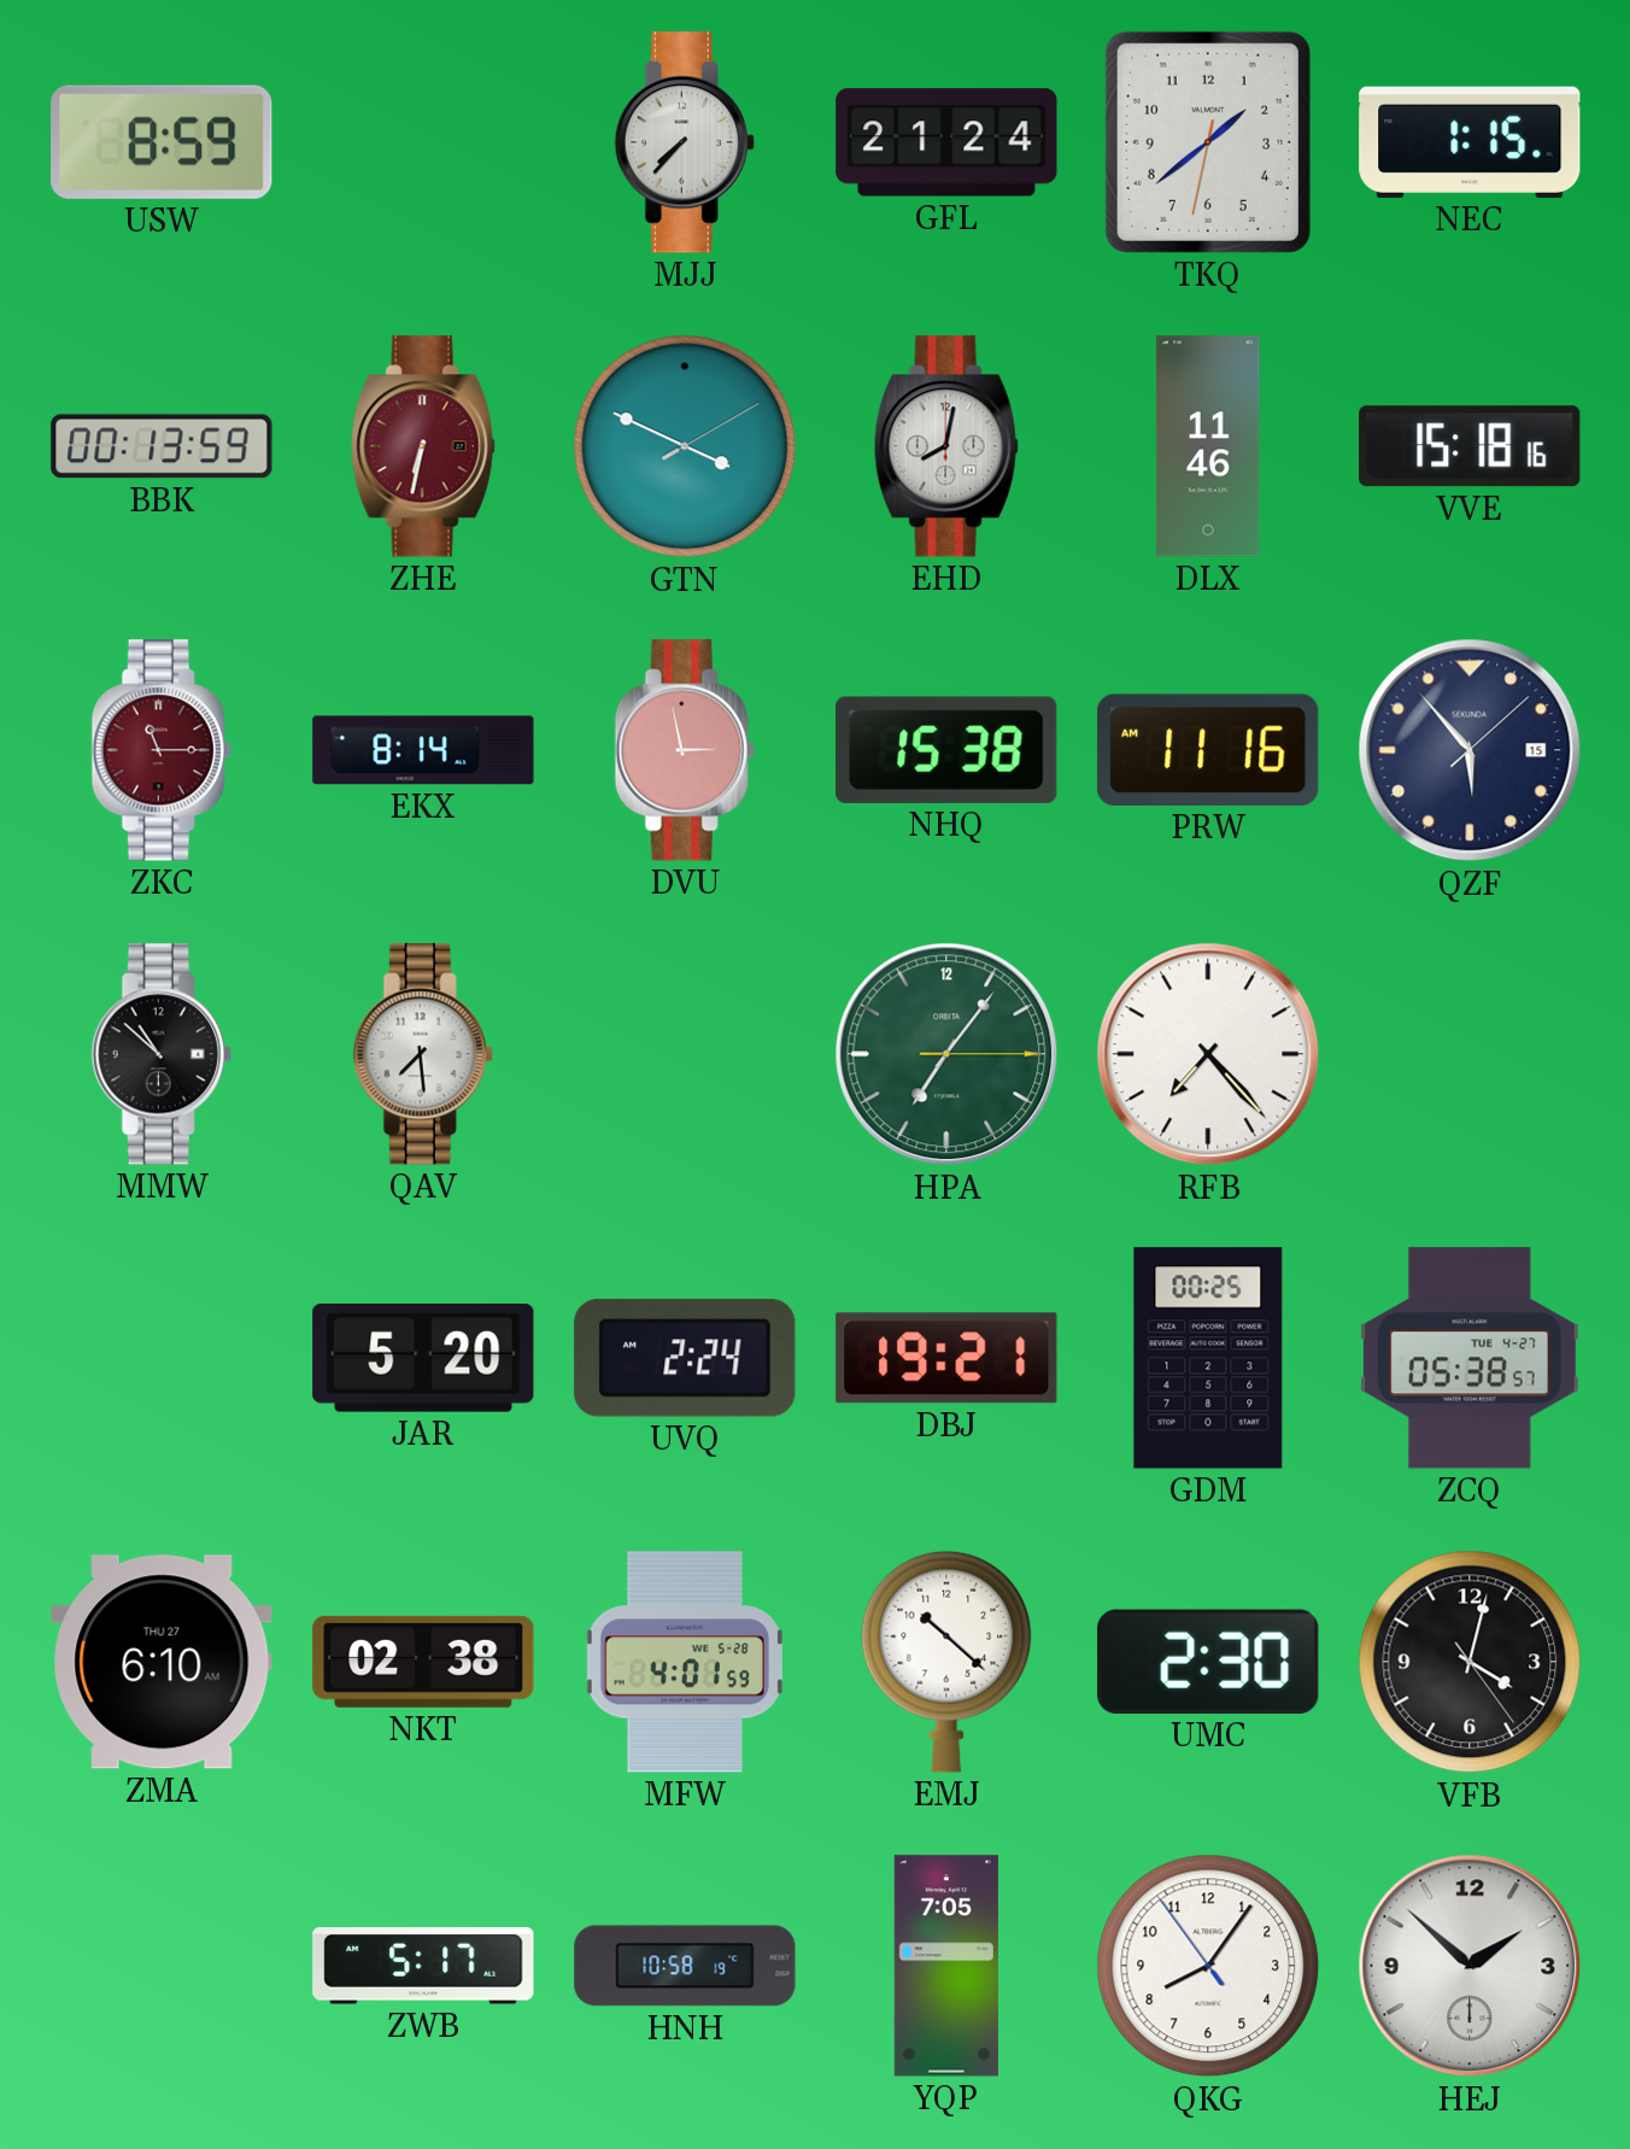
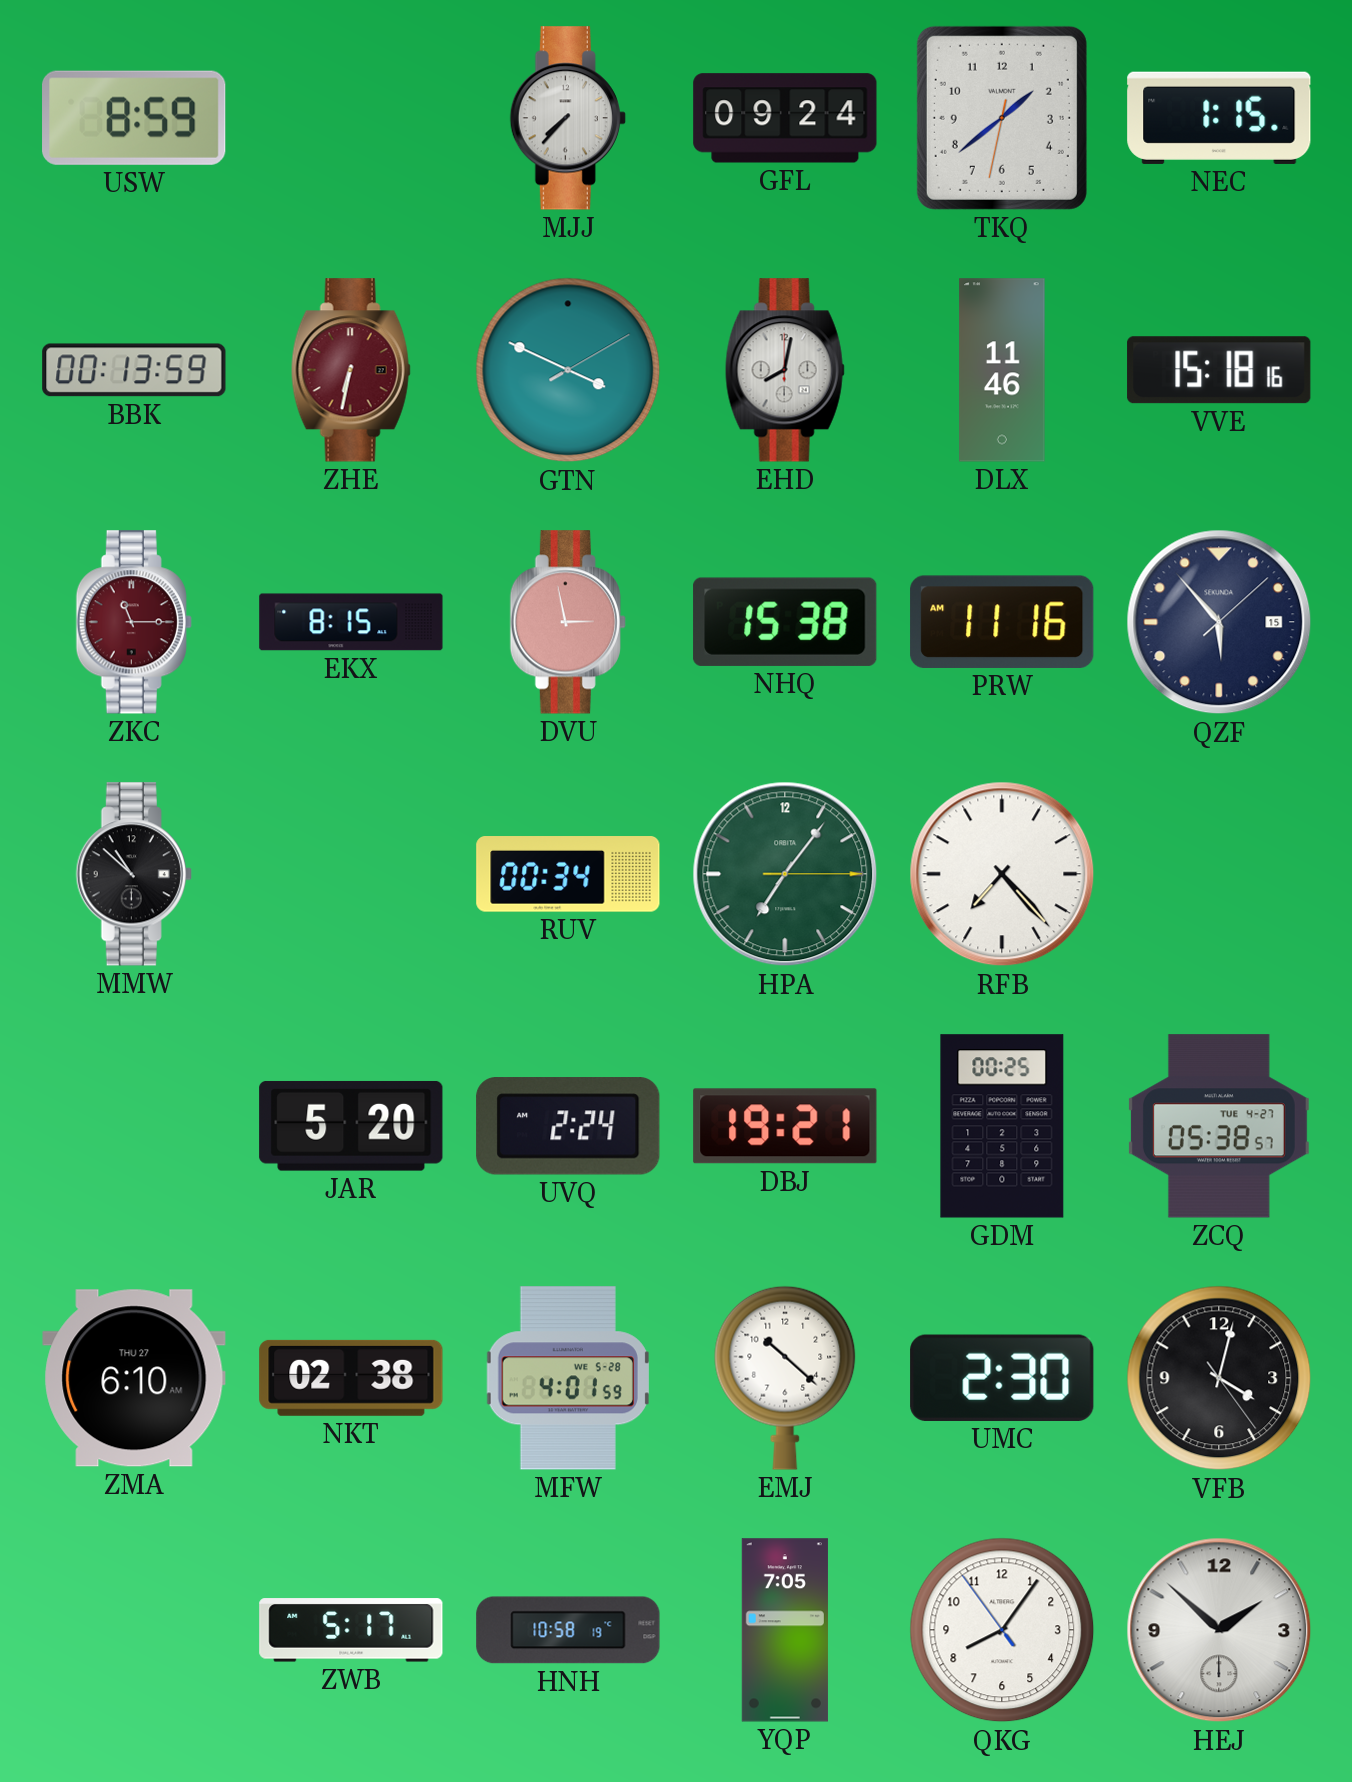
GFL: 21:24 -> 09:24 (785, 118)
EKX: 8:14 -> 8:15 (351, 622)
QAV: 7:29 -> none (423, 1054)
RUV: none -> 00:34 (568, 874)
